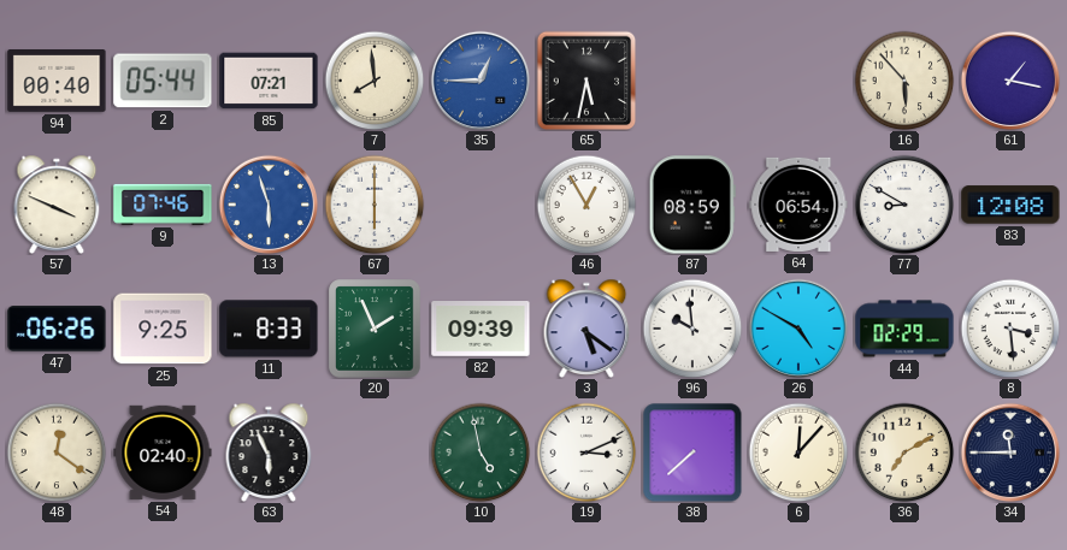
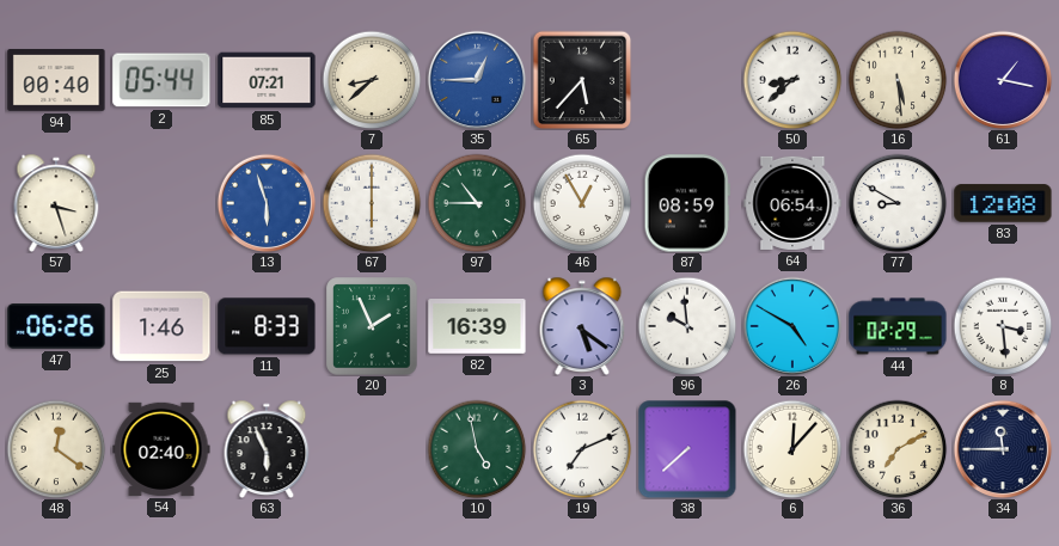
7: 7:59 -> 8:38 (372, 80)
65: 5:32 -> 5:37 (582, 80)
50: none -> 8:38 (792, 80)
16: 5:53 -> 5:29 (898, 80)
57: 3:49 -> 3:27 (56, 203)
9: 07:46 -> none (163, 205)
97: none -> 10:45 (477, 203)
25: 9:25 -> 1:46 (161, 326)
82: 09:39 -> 16:39 (477, 327)
19: 3:11 -> 7:11 (582, 449)
